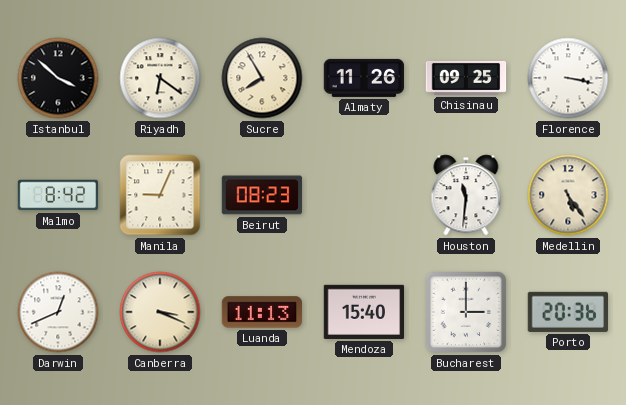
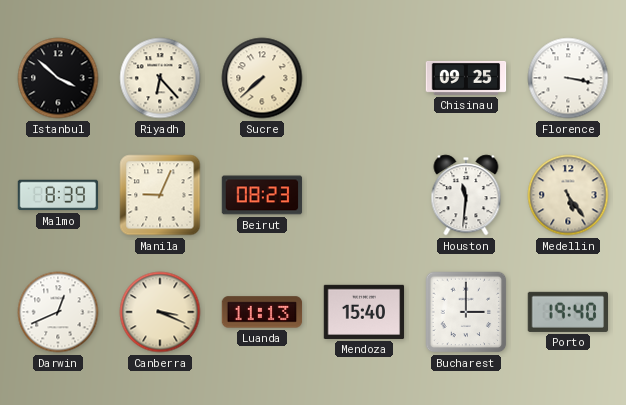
Riyadh: 6:21 -> 6:23 (160, 78)
Sucre: 7:55 -> 7:38 (262, 78)
Almaty: 11:26 -> none (364, 78)
Malmo: 8:42 -> 8:39 (58, 195)
Porto: 20:36 -> 19:40 (567, 312)
